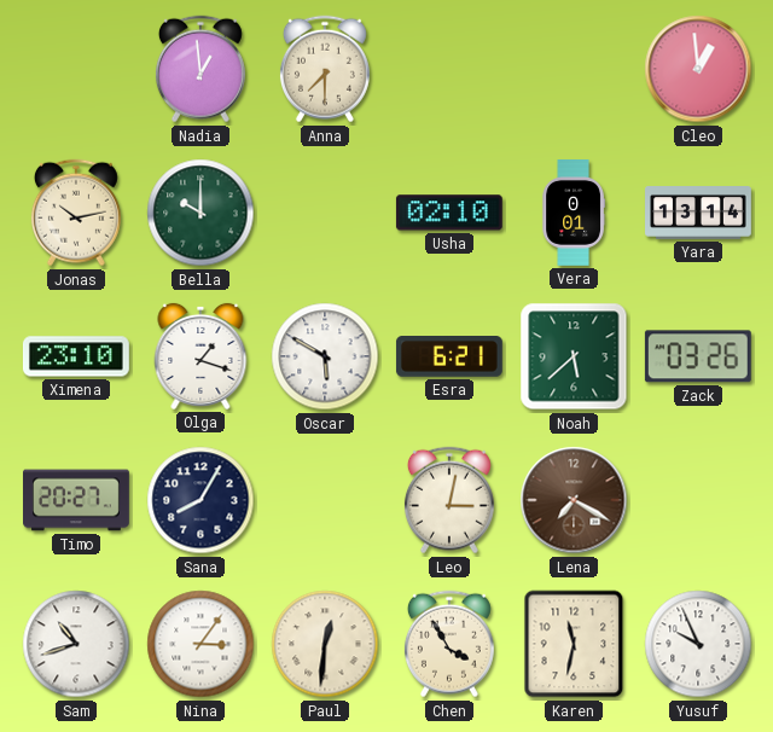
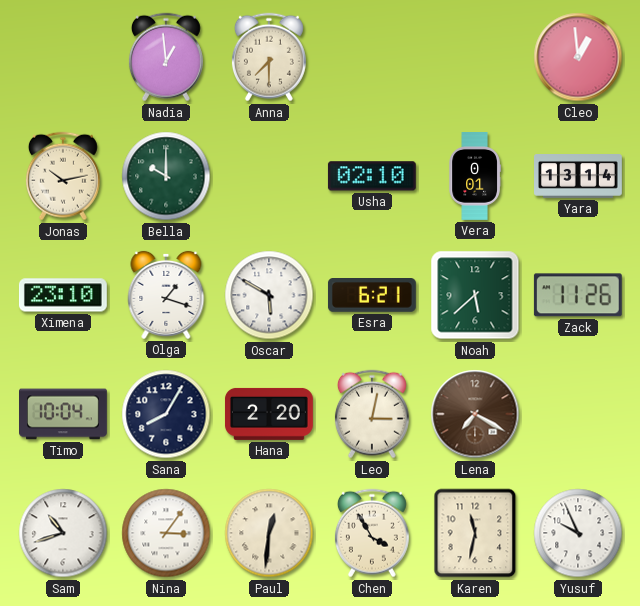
Zack: 03:26 -> 11:26 (578, 295)
Timo: 20:27 -> 10:04 (64, 414)
Hana: none -> 2:20 (269, 414)
